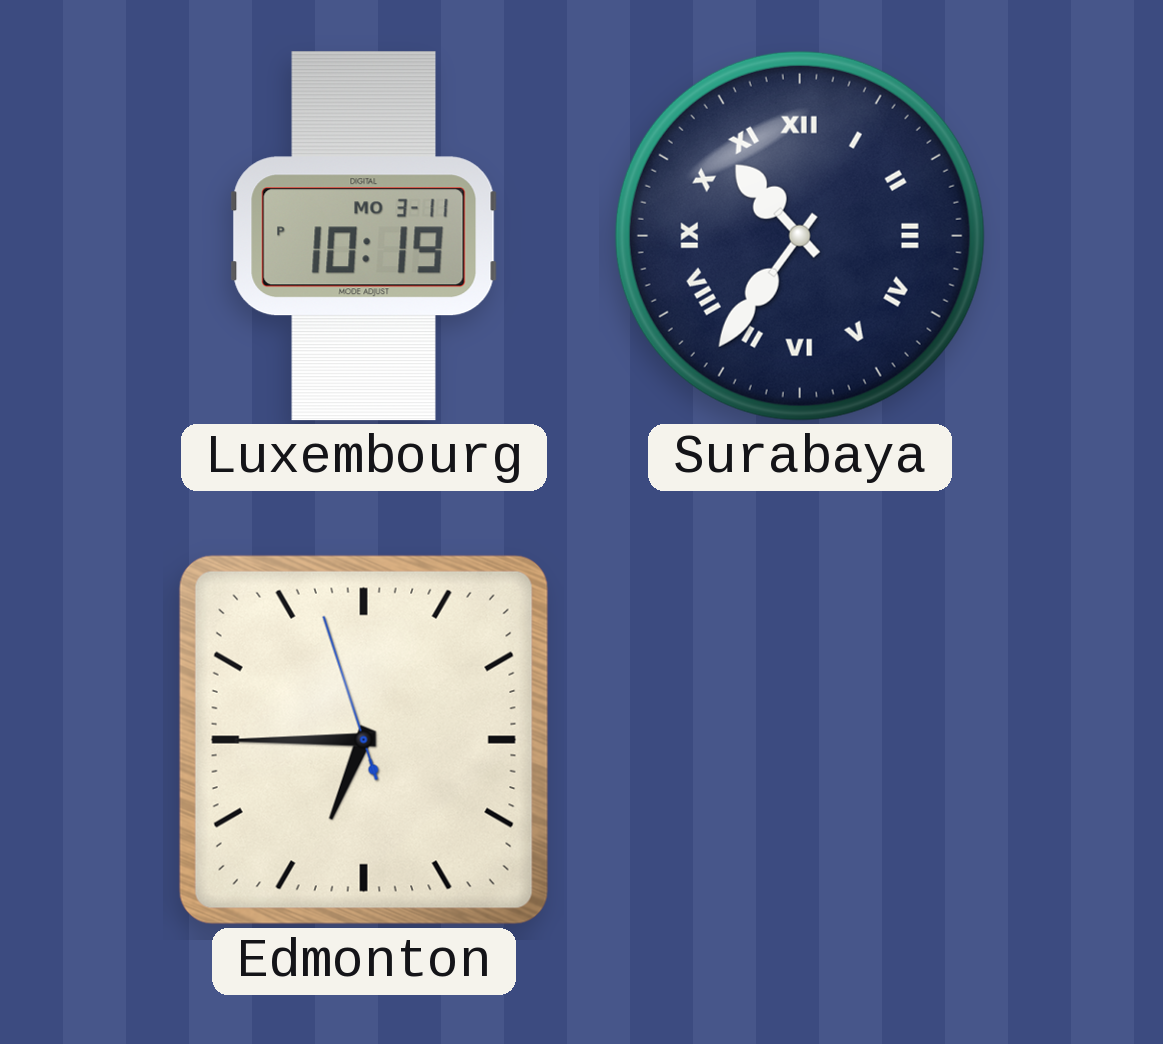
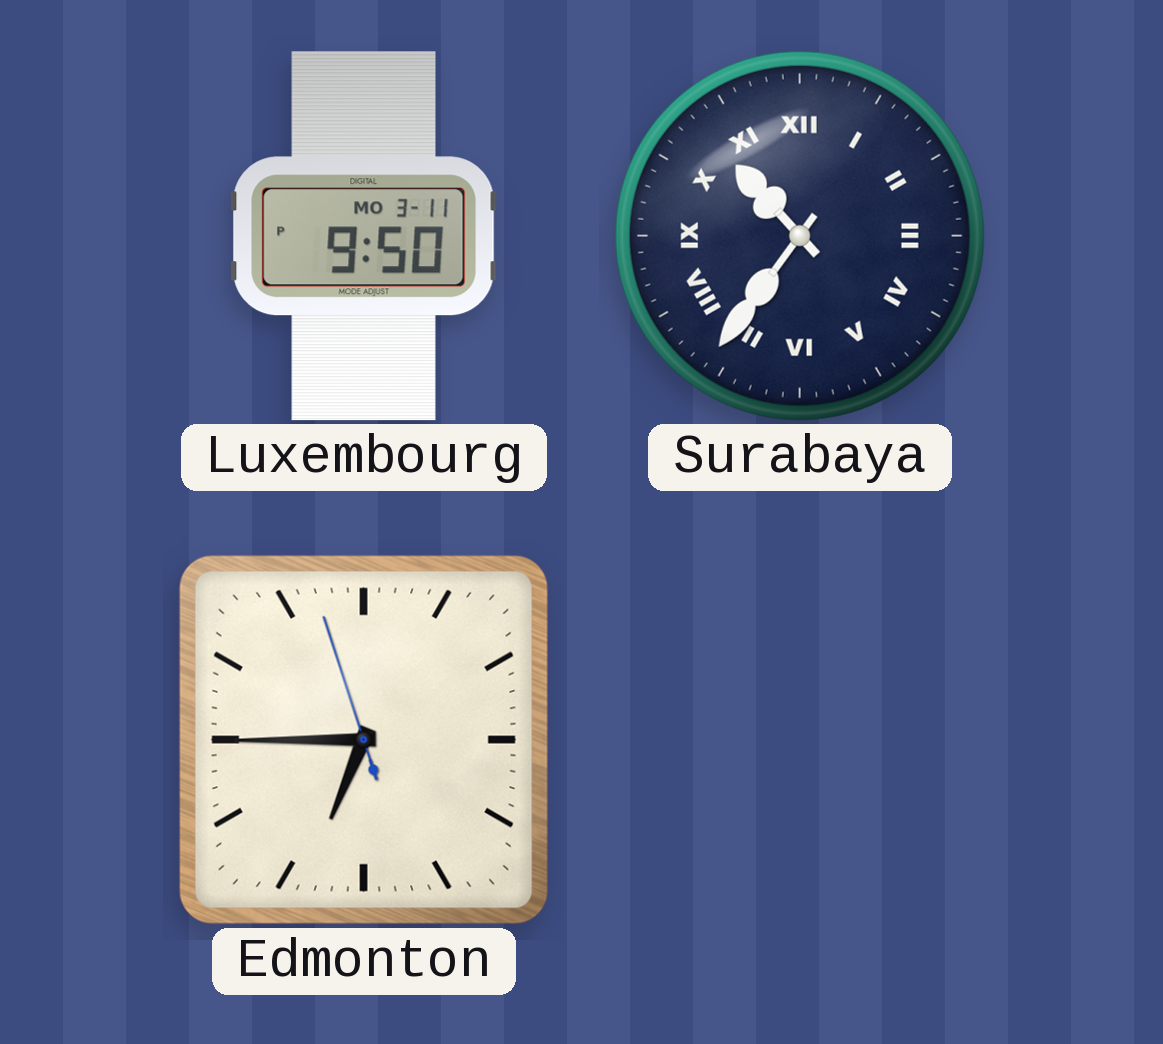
Luxembourg: 10:19 -> 9:50 (364, 236)
